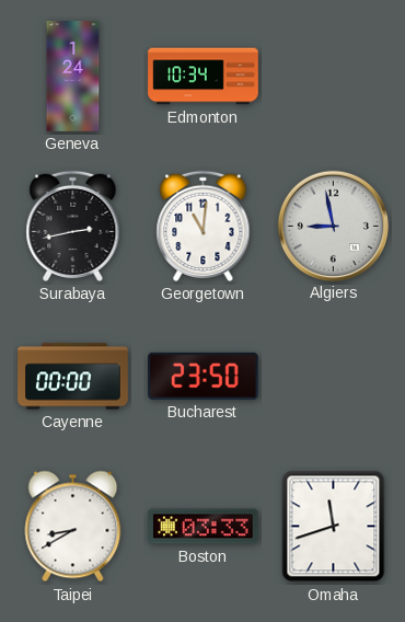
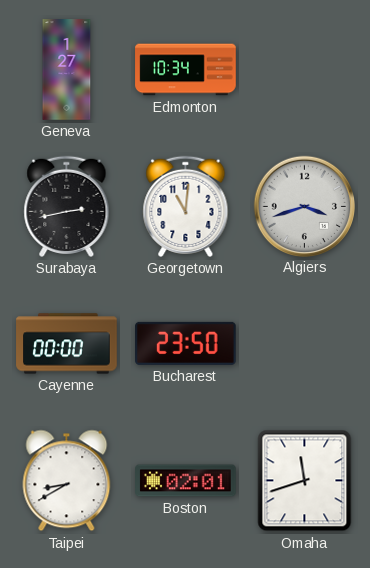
Geneva: 1:24 -> 1:27 (67, 70)
Algiers: 8:58 -> 3:42 (304, 206)
Boston: 03:33 -> 02:01 (186, 481)
